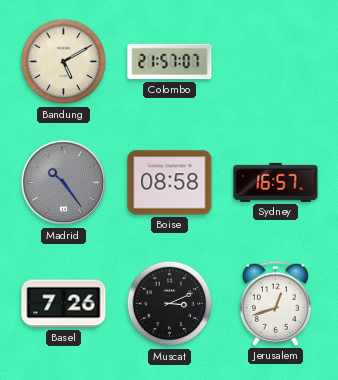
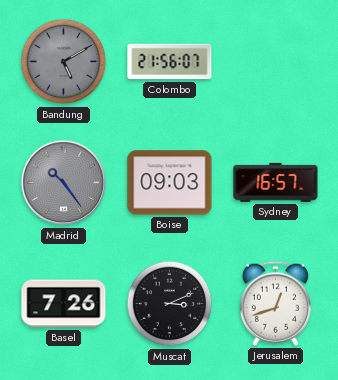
Bandung dial: cream -> grey (64, 62)
Colombo: 21:57 -> 21:56 (170, 62)
Boise: 08:58 -> 09:03 (170, 183)
